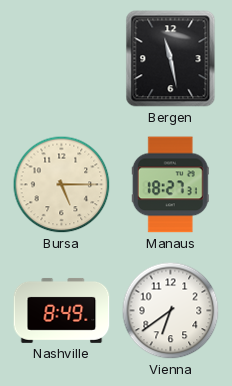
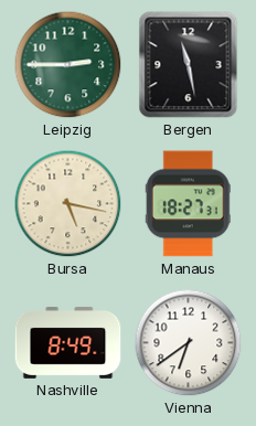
Leipzig: none -> 2:45 (68, 65)
Bursa: 5:15 -> 5:17 (68, 204)
